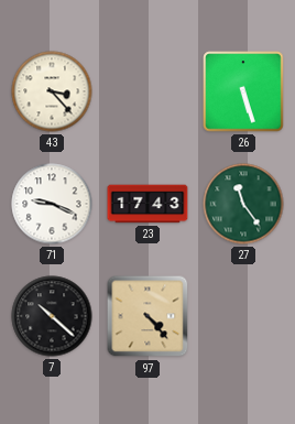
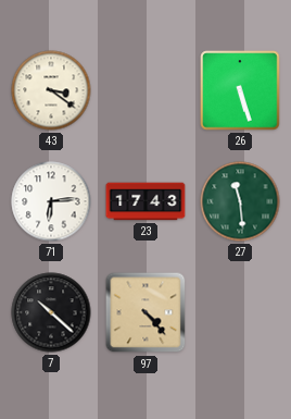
43: 3:23 -> 3:21 (51, 90)
71: 9:19 -> 6:14 (51, 201)
27: 11:24 -> 11:29 (240, 201)
